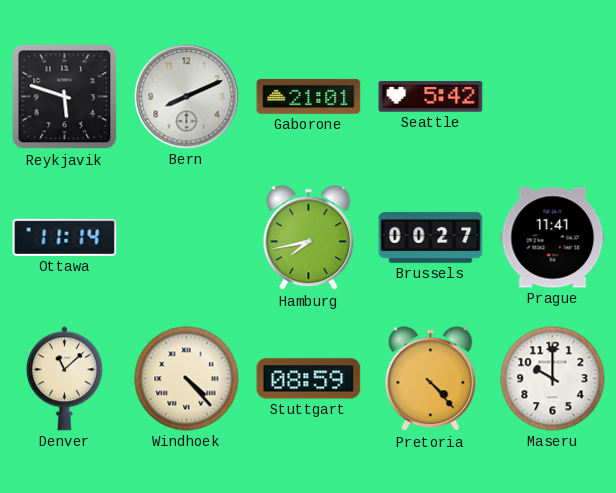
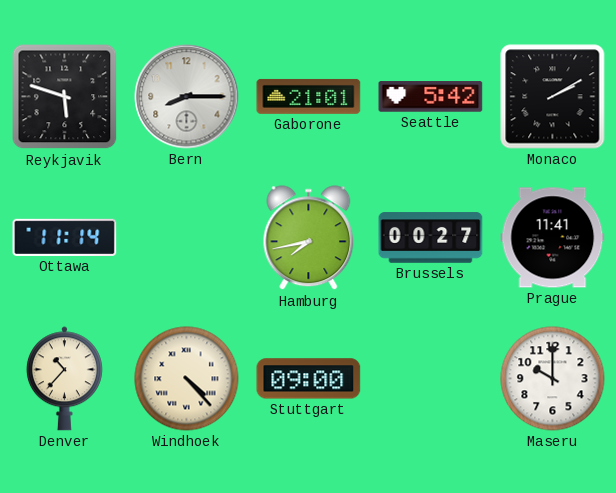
Bern: 8:11 -> 8:15 (187, 97)
Monaco: none -> 2:10 (553, 97)
Denver: 11:08 -> 10:37 (64, 379)
Stuttgart: 08:59 -> 09:00 (309, 379)
Pretoria: 4:23 -> none (431, 379)
